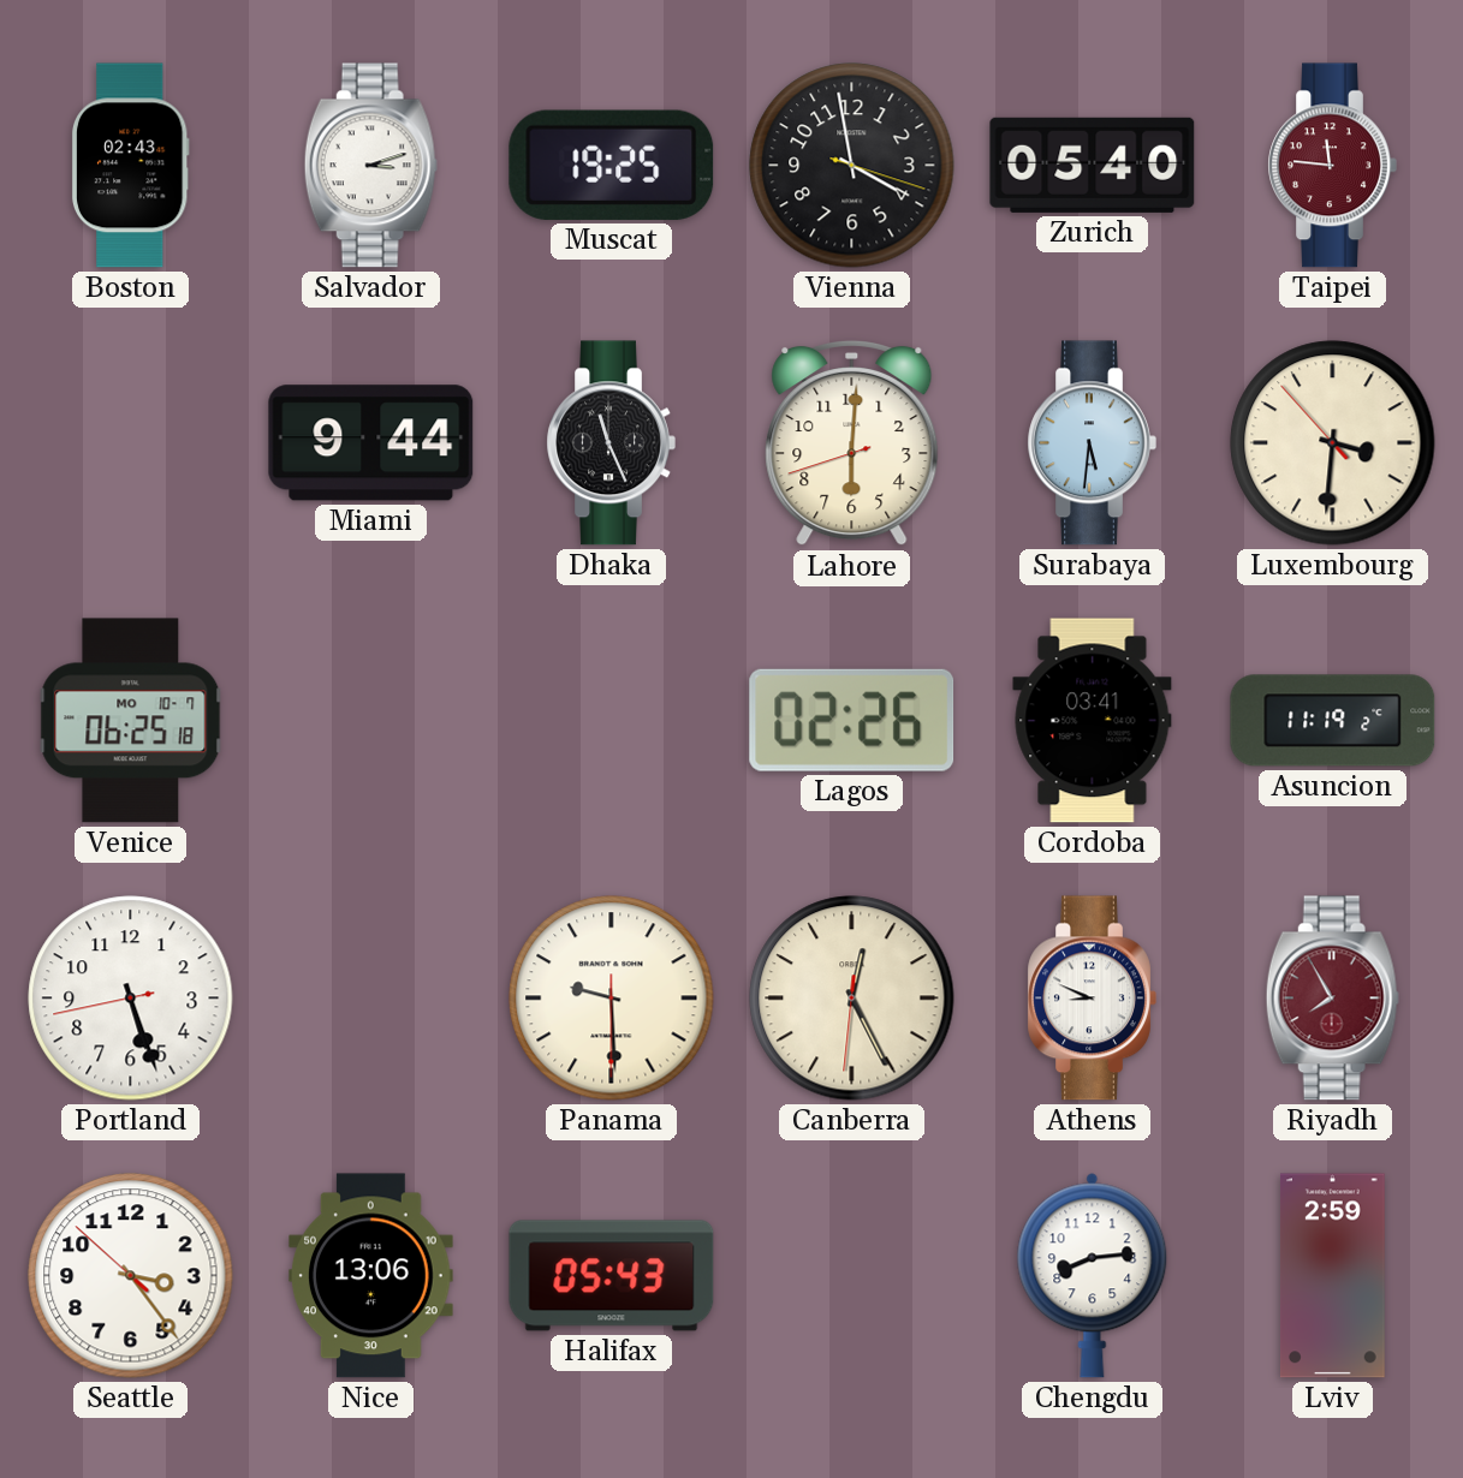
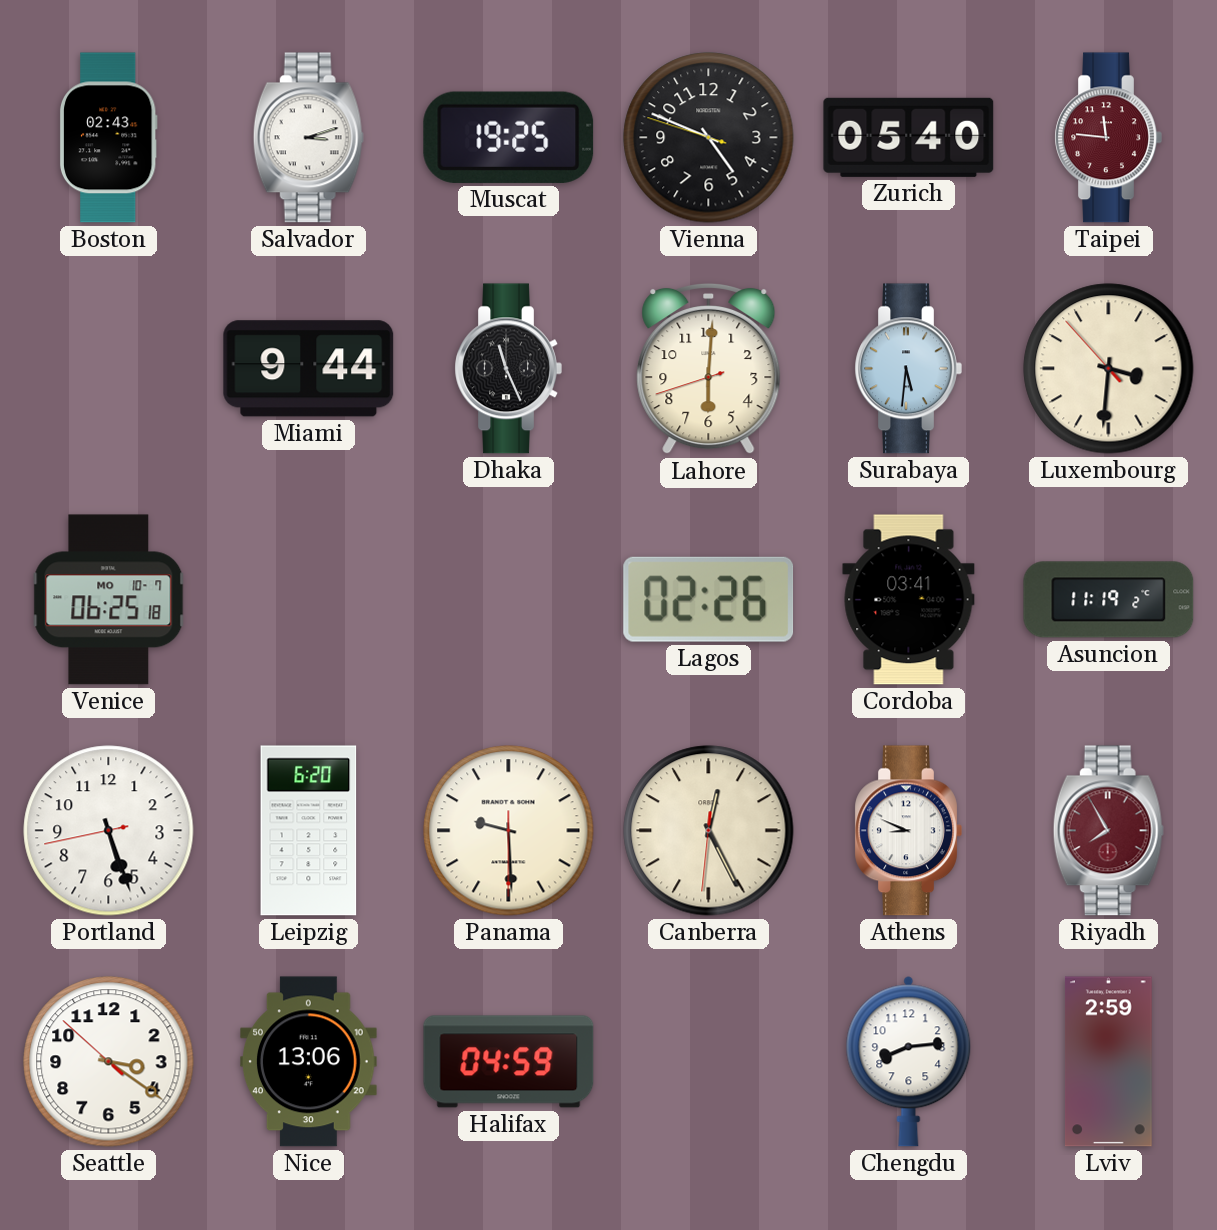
Vienna: 3:58 -> 4:48 (709, 138)
Leipzig: none -> 6:20 (309, 831)
Seattle: 3:23 -> 3:20 (109, 1062)
Halifax: 05:43 -> 04:59 (509, 1062)
